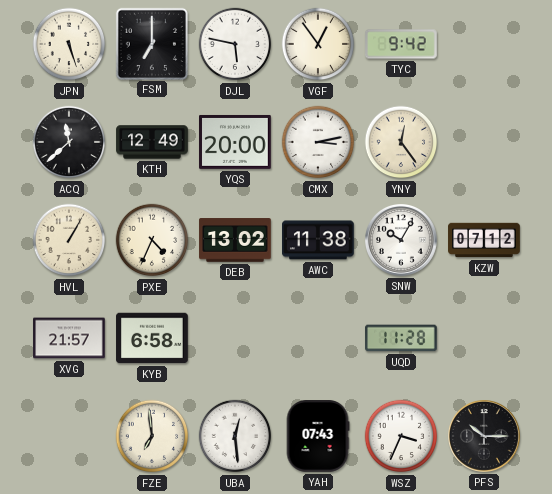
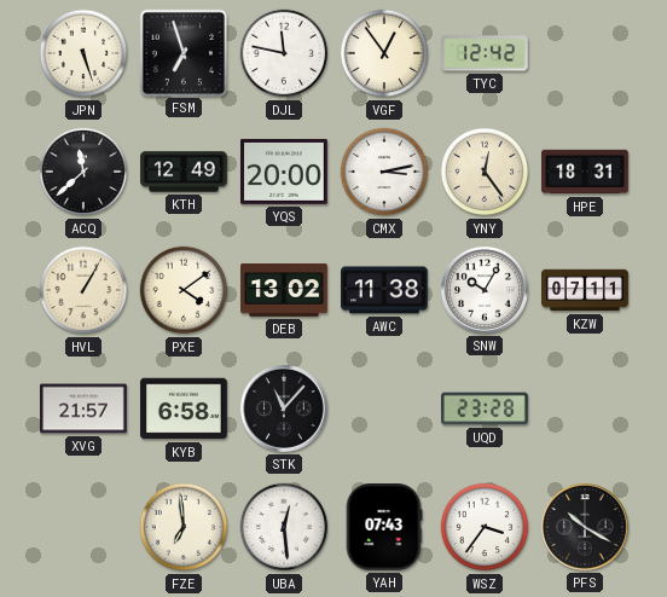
FSM: 7:00 -> 6:57 (182, 52)
DJL: 5:47 -> 11:47 (284, 53)
TYC: 9:42 -> 12:42 (485, 53)
HPE: none -> 18:31 (585, 172)
PXE: 4:34 -> 4:09 (184, 290)
KZW: 07:12 -> 07:11 (585, 290)
STK: none -> 11:07 (285, 410)
UQD: 11:28 -> 23:28 (485, 408)
WSZ: 3:34 -> 3:36 (485, 527)
PFS: 10:15 -> 10:20 (586, 528)
